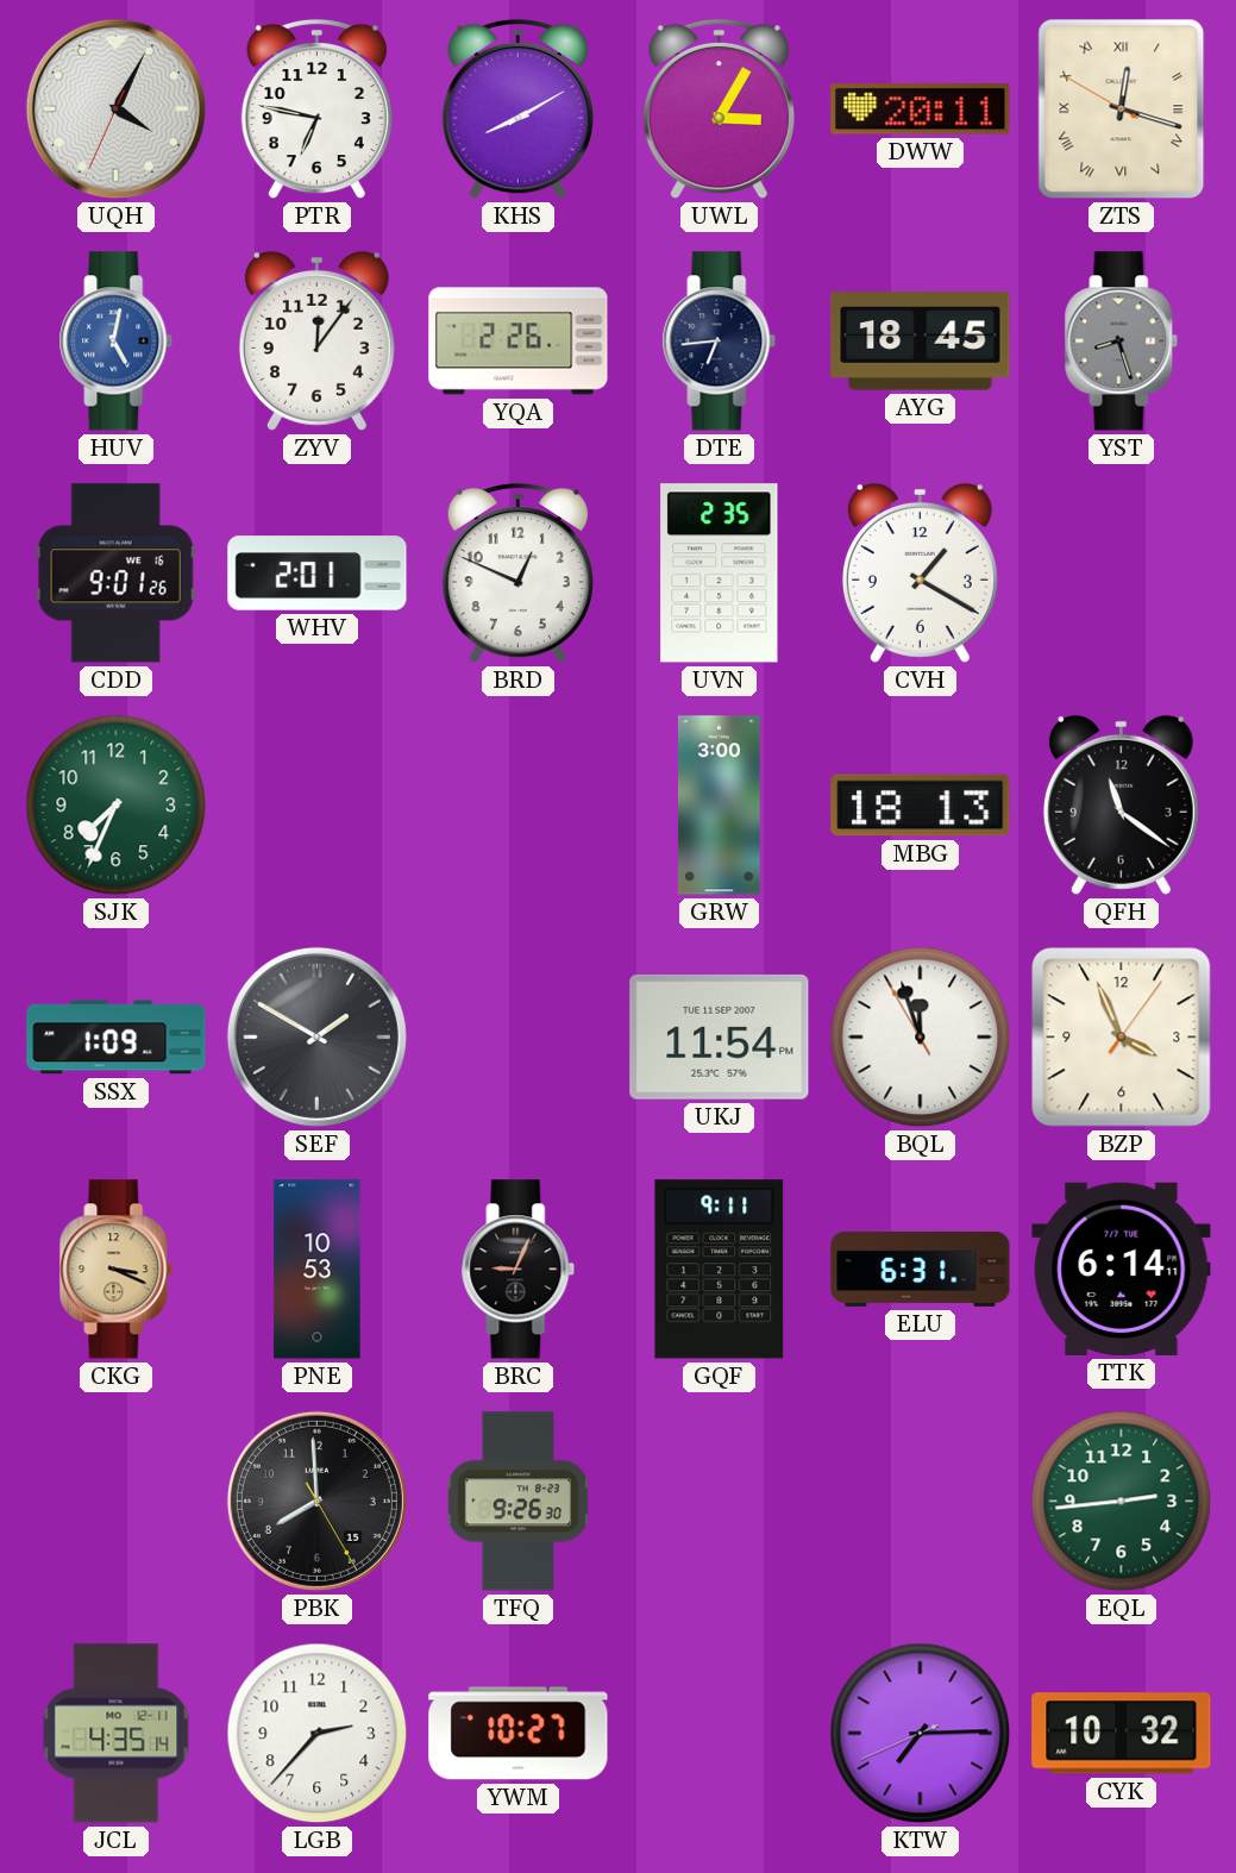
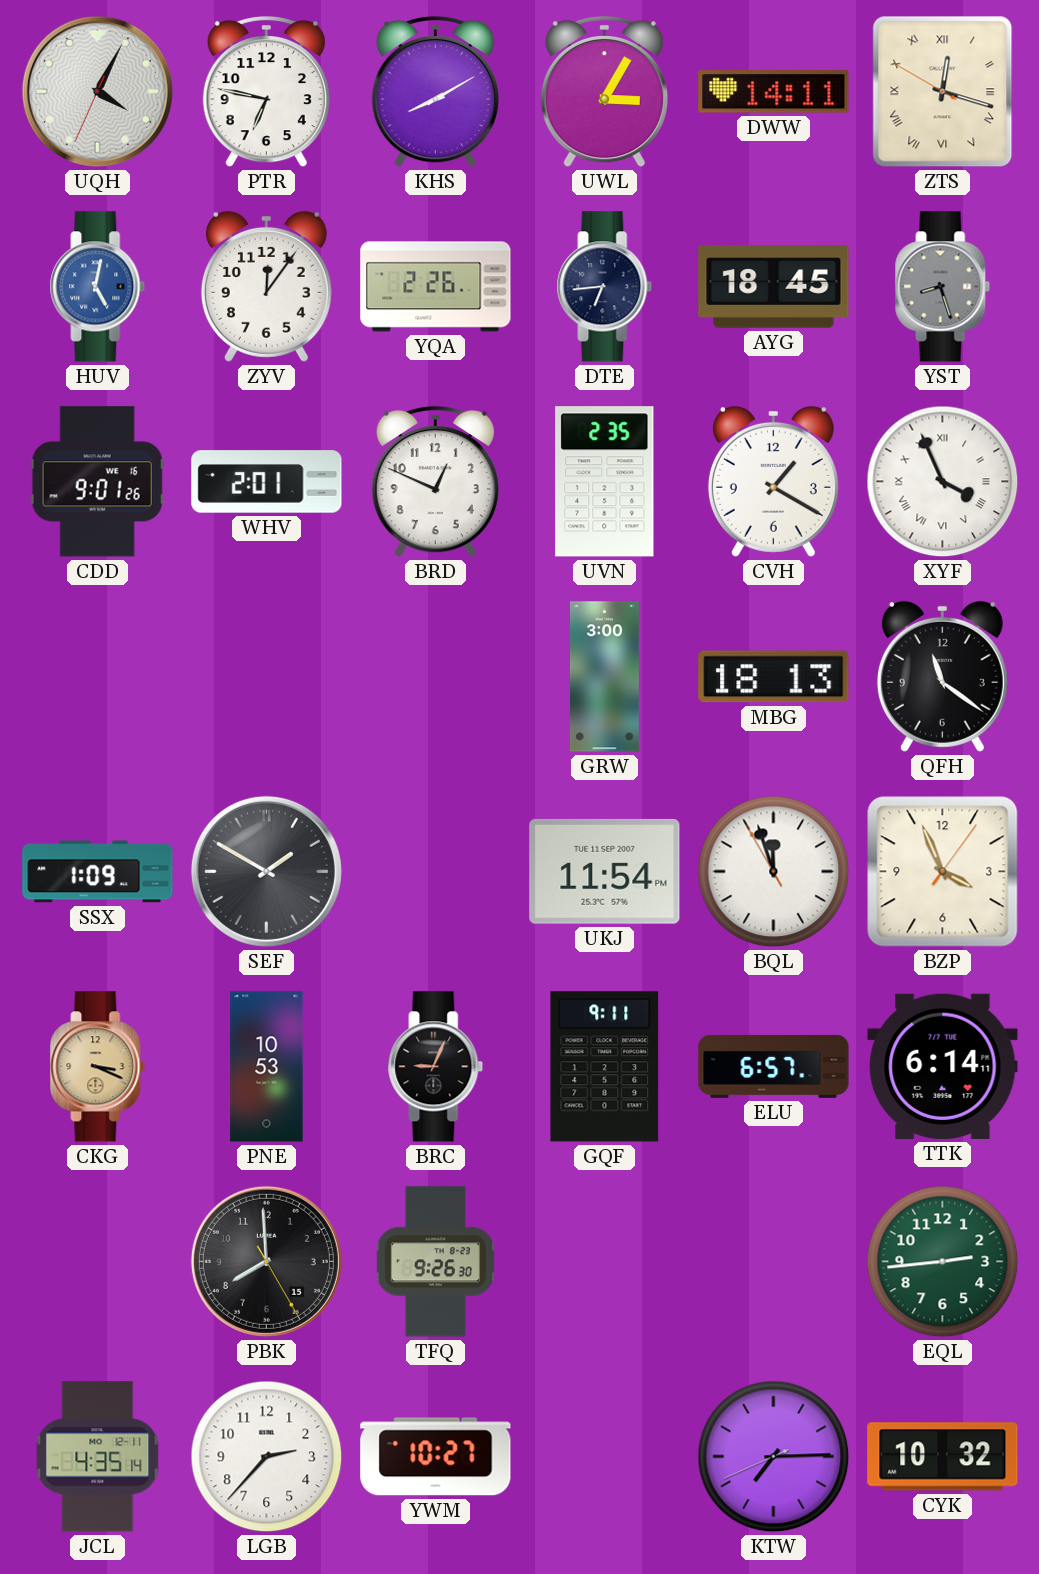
DWW: 20:11 -> 14:11 (774, 92)
XYF: none -> 3:56 (943, 482)
SJK: 7:34 -> none (117, 806)
ELU: 6:31 -> 6:57 (774, 1066)
